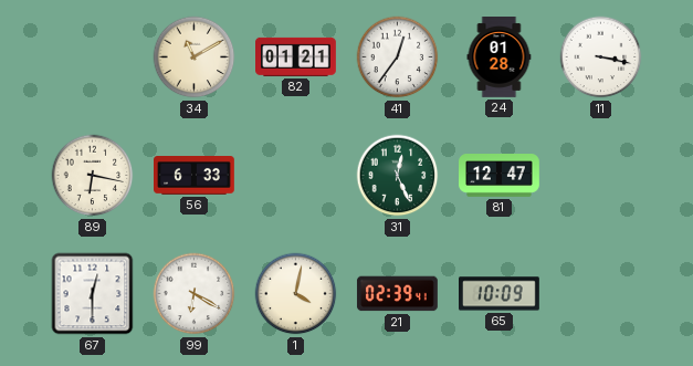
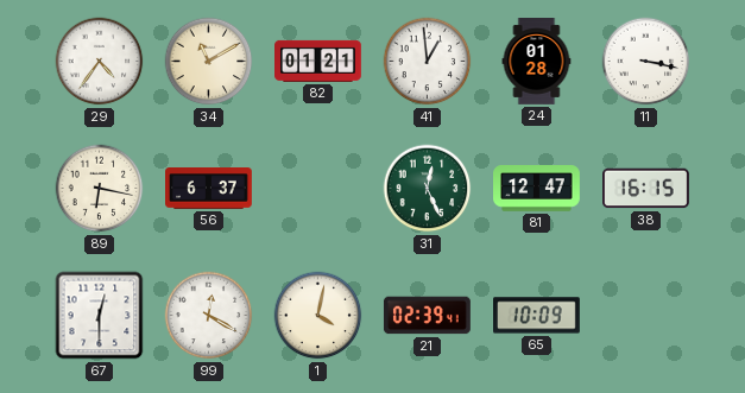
29: none -> 4:36 (100, 62)
41: 12:36 -> 12:59 (428, 62)
56: 6:33 -> 6:37 (209, 189)
38: none -> 16:15 (646, 189)
99: 6:20 -> 12:20 (209, 316)
